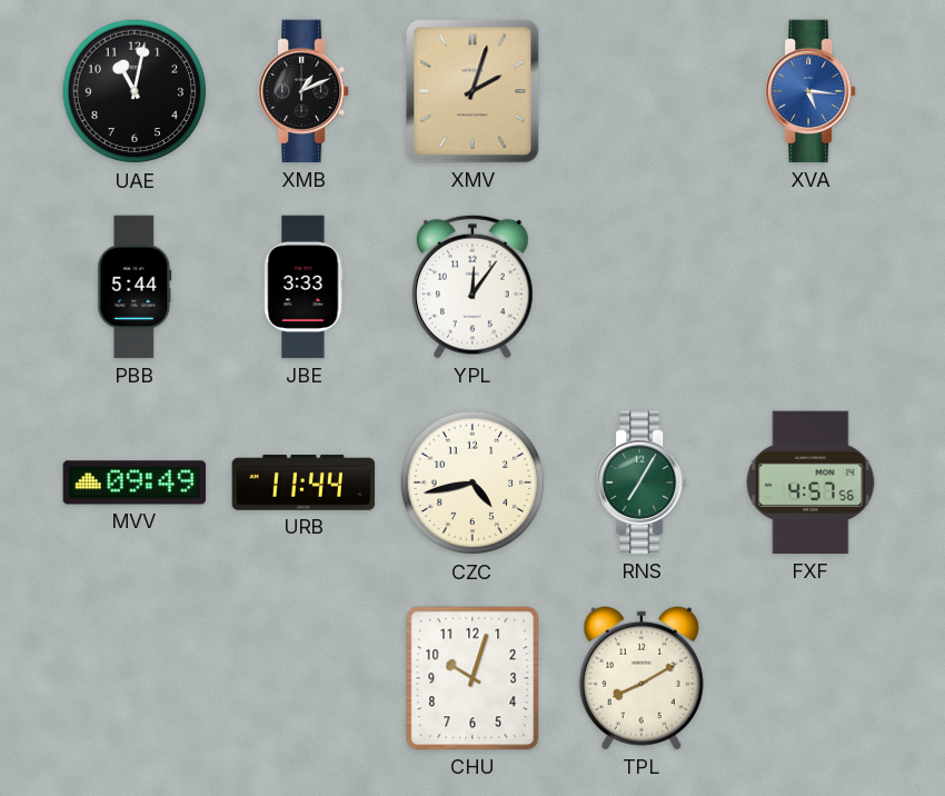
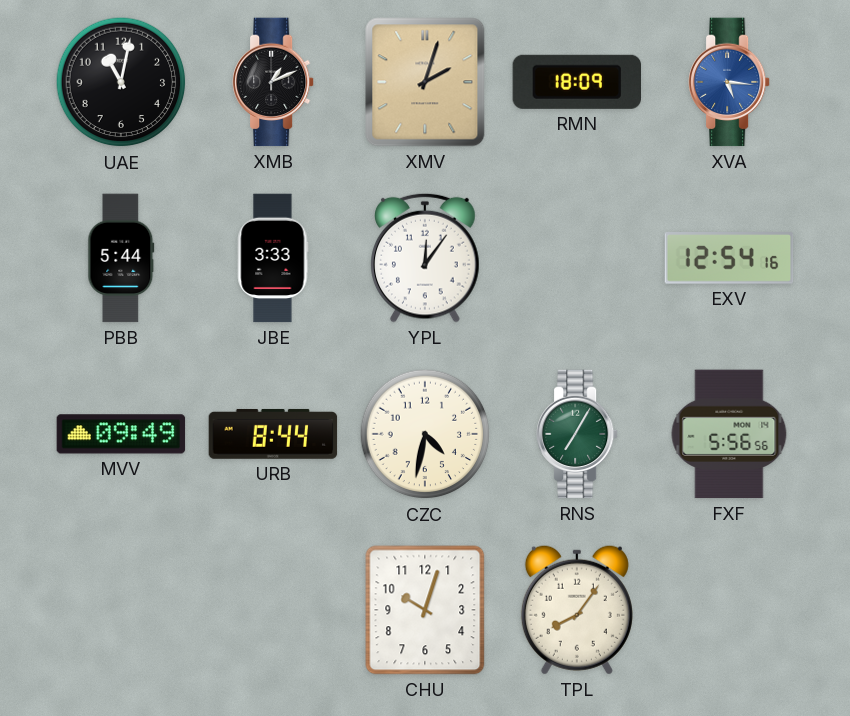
RMN: none -> 18:09 (576, 82)
EXV: none -> 12:54 (729, 258)
URB: 11:44 -> 8:44 (273, 434)
CZC: 4:43 -> 4:32 (425, 434)
FXF: 4:57 -> 5:56 (729, 434)
TPL: 8:10 -> 8:06 (577, 610)
